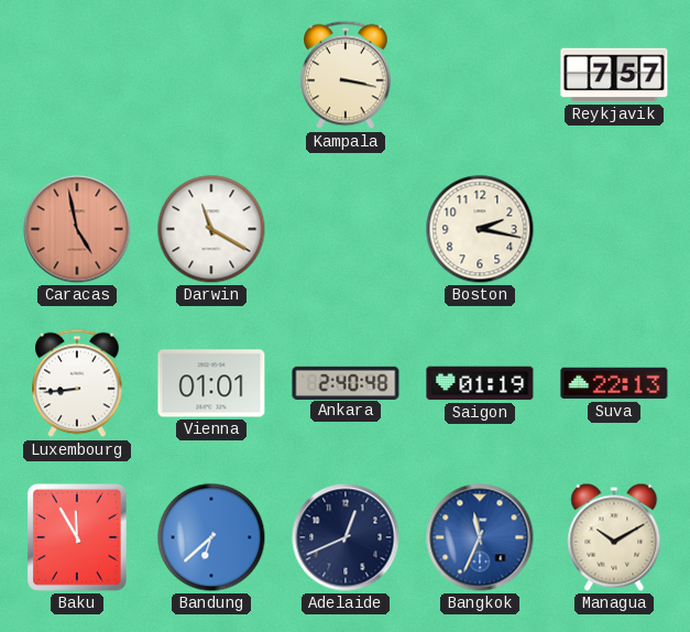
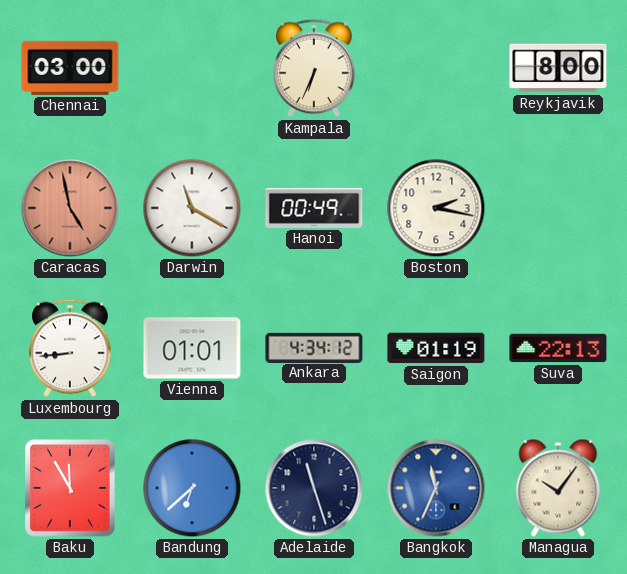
Chennai: none -> 03:00 (70, 68)
Kampala: 3:17 -> 6:34 (314, 68)
Reykjavik: 7:57 -> 8:00 (558, 68)
Hanoi: none -> 00:49 (314, 208)
Ankara: 2:40 -> 4:34 (314, 347)
Adelaide: 12:41 -> 11:27 (314, 488)
Managua: 10:10 -> 10:06 (558, 488)
